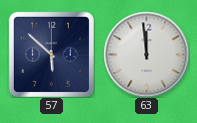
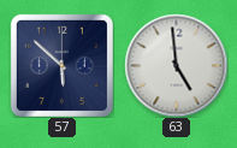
63: 11:59 -> 4:59 (176, 65)
